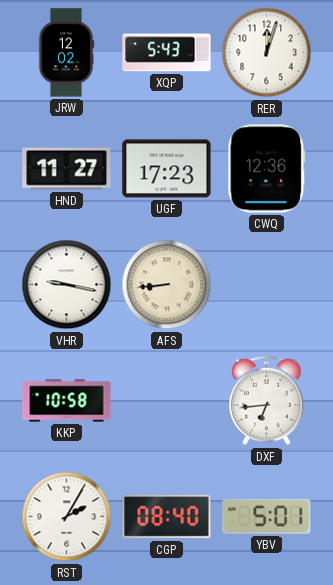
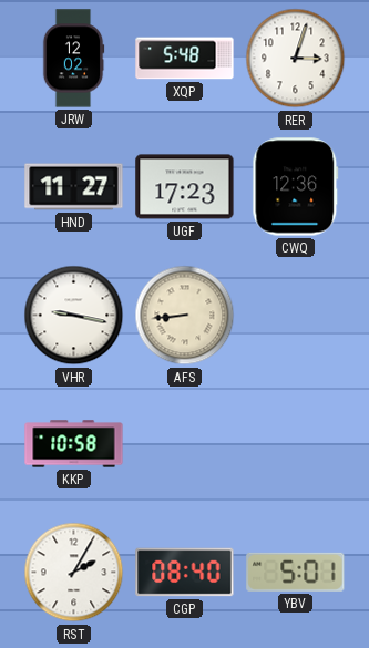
XQP: 5:43 -> 5:48 (185, 59)
RER: 12:03 -> 3:03 (296, 59)
DXF: 6:44 -> none (267, 401)
